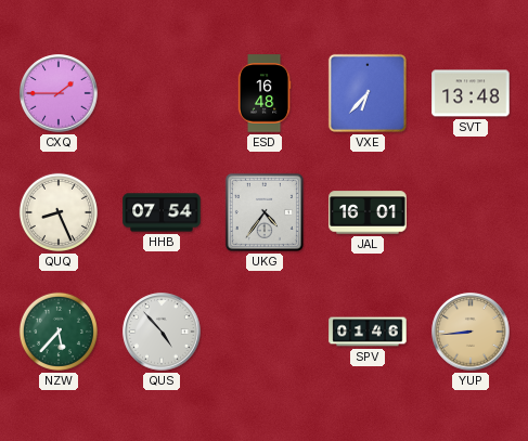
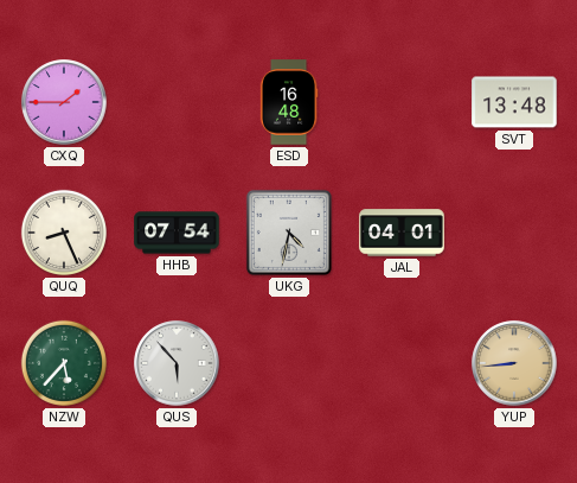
VXE: 6:37 -> none (368, 93)
UKG: 4:36 -> 4:32 (289, 233)
JAL: 16:01 -> 04:01 (402, 233)
QUS: 4:53 -> 5:53 (177, 363)
SPV: 01:46 -> none (368, 332)
